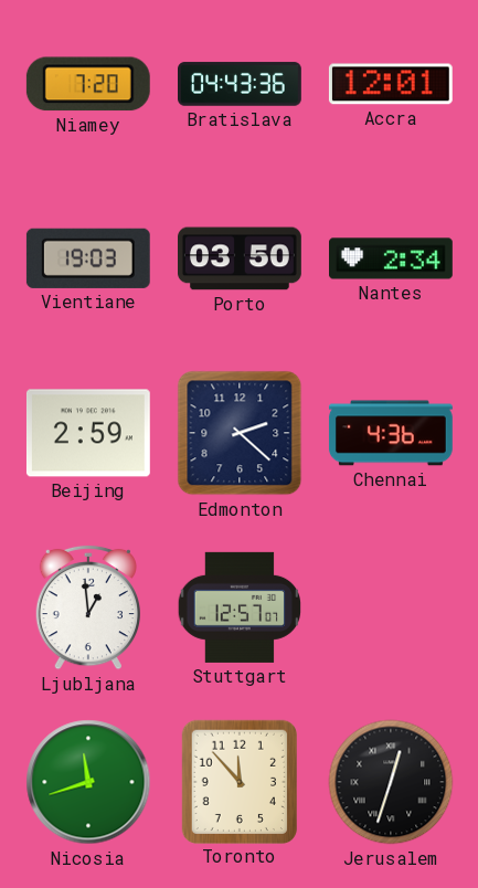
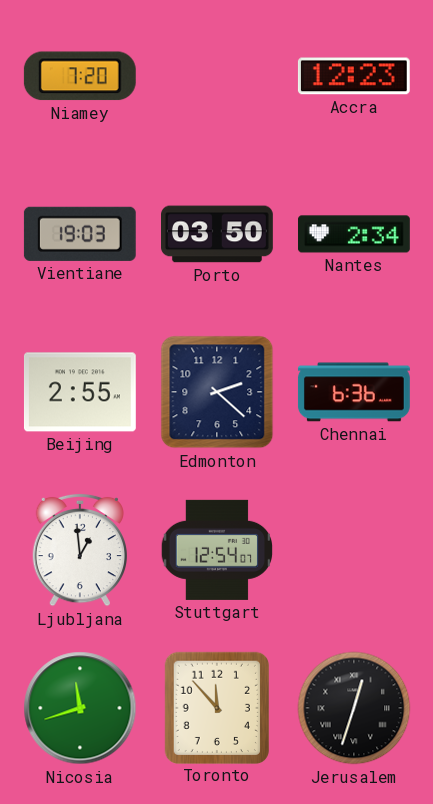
Bratislava: 04:43 -> none (241, 84)
Accra: 12:01 -> 12:23 (354, 76)
Beijing: 2:59 -> 2:55 (80, 392)
Chennai: 4:36 -> 6:36 (354, 392)
Stuttgart: 12:57 -> 12:54 (216, 550)
